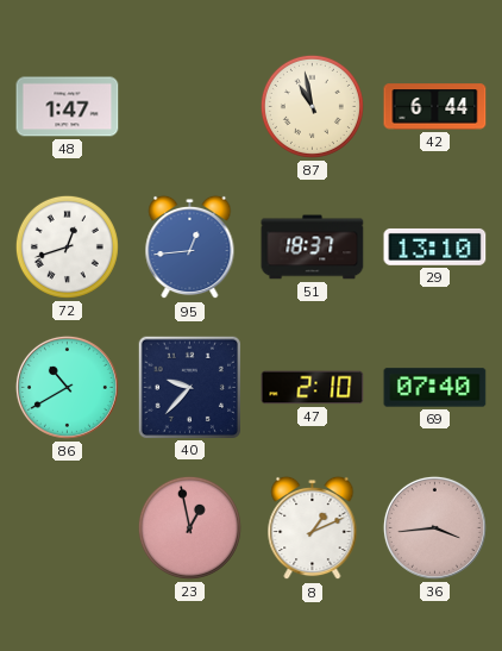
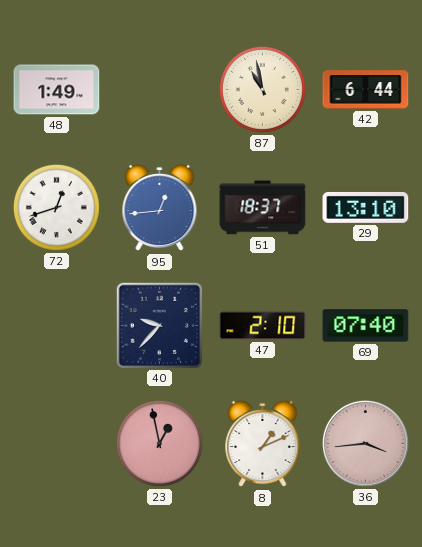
48: 1:47 -> 1:49 (57, 90)
86: 10:40 -> none (67, 387)
